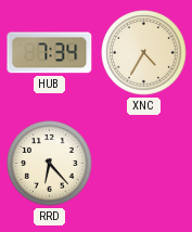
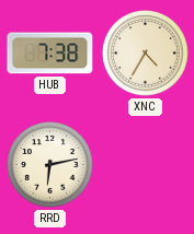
HUB: 7:34 -> 7:38 (50, 54)
RRD: 6:23 -> 6:13 (50, 165)
